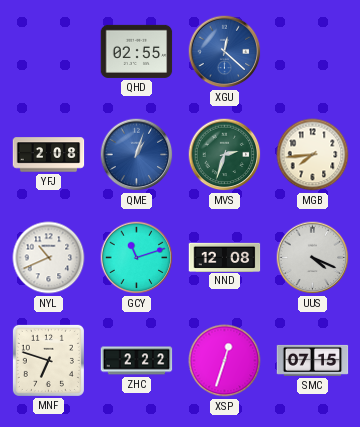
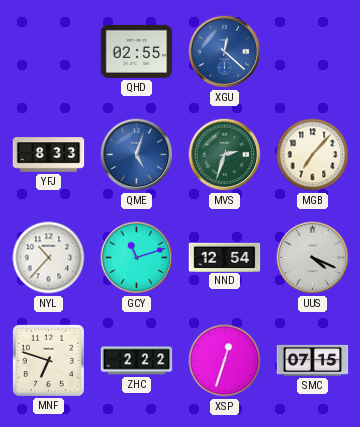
YFJ: 2:08 -> 8:33 (49, 155)
QME: 1:03 -> 5:03 (137, 155)
MGB: 7:44 -> 7:07 (313, 155)
NYL: 10:41 -> 10:37 (49, 258)
NND: 12:08 -> 12:54 (225, 257)
